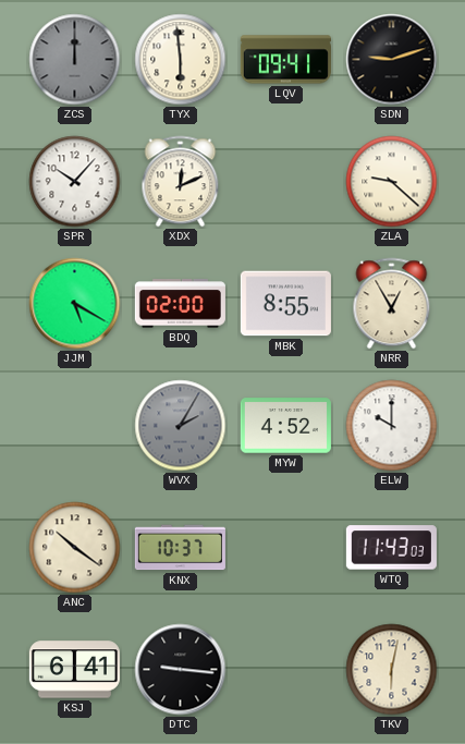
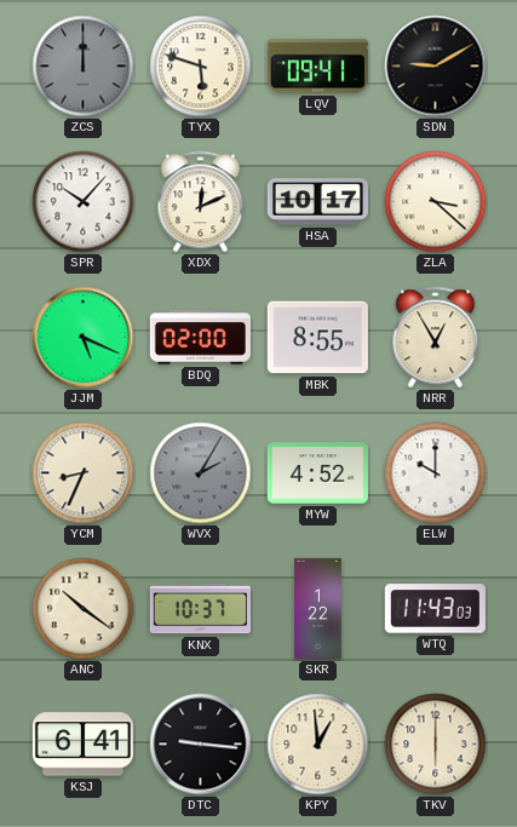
TYX: 5:59 -> 5:48 (201, 67)
SDN: 9:12 -> 9:10 (436, 67)
HSA: none -> 10:17 (317, 202)
ZLA: 9:22 -> 3:22 (436, 202)
JJM: 5:20 -> 5:19 (84, 338)
YCM: none -> 8:34 (84, 473)
SKR: none -> 1:22 (318, 608)
KPY: none -> 12:59 (318, 745)
TKV: 6:02 -> 6:00 (436, 745)
